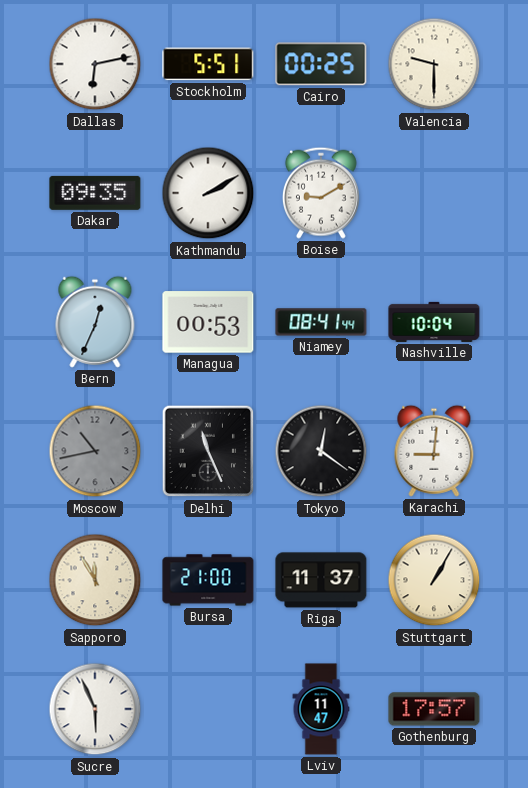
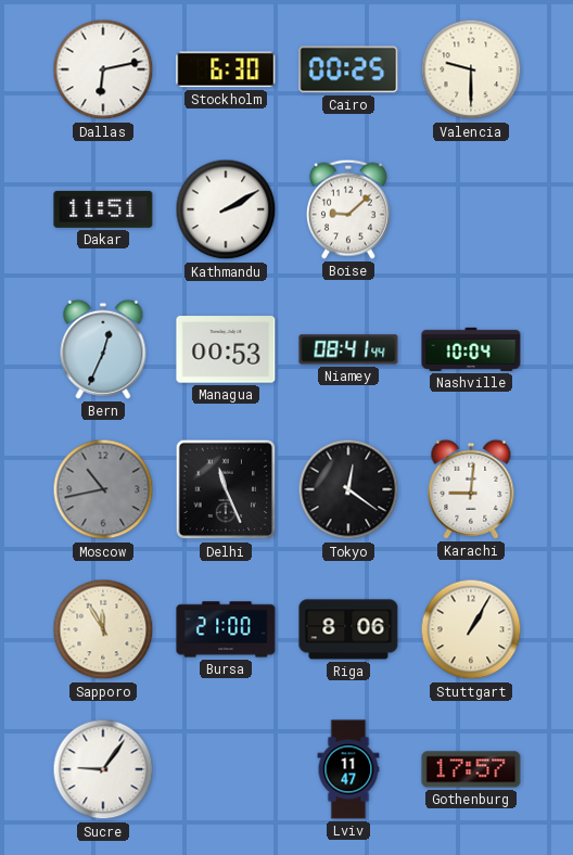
Stockholm: 5:51 -> 6:30 (226, 69)
Dakar: 09:35 -> 11:51 (103, 209)
Boise: 9:10 -> 9:08 (348, 209)
Riga: 11:37 -> 8:06 (348, 629)
Sucre: 5:56 -> 9:06 (103, 769)
